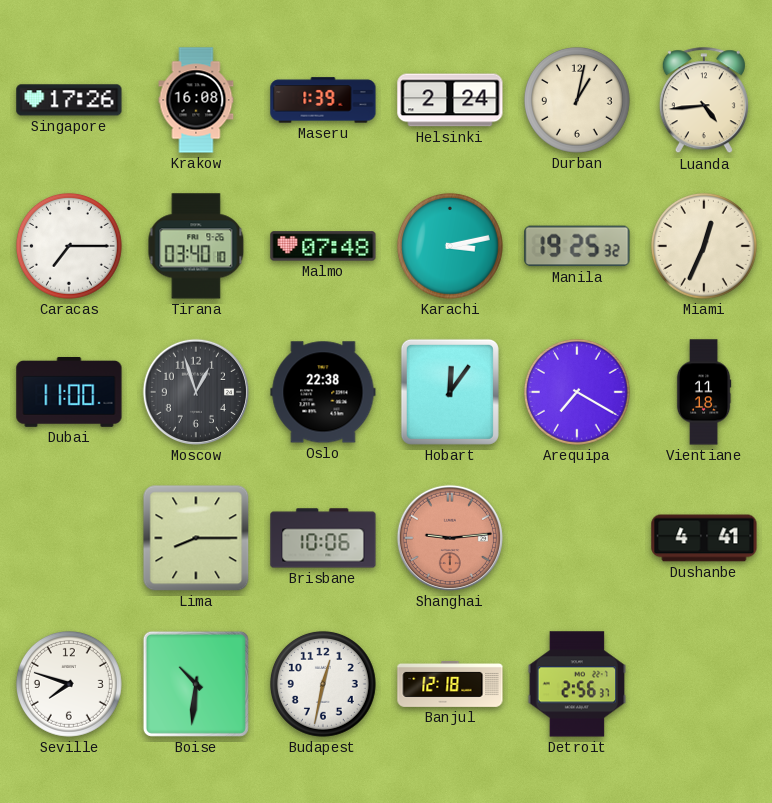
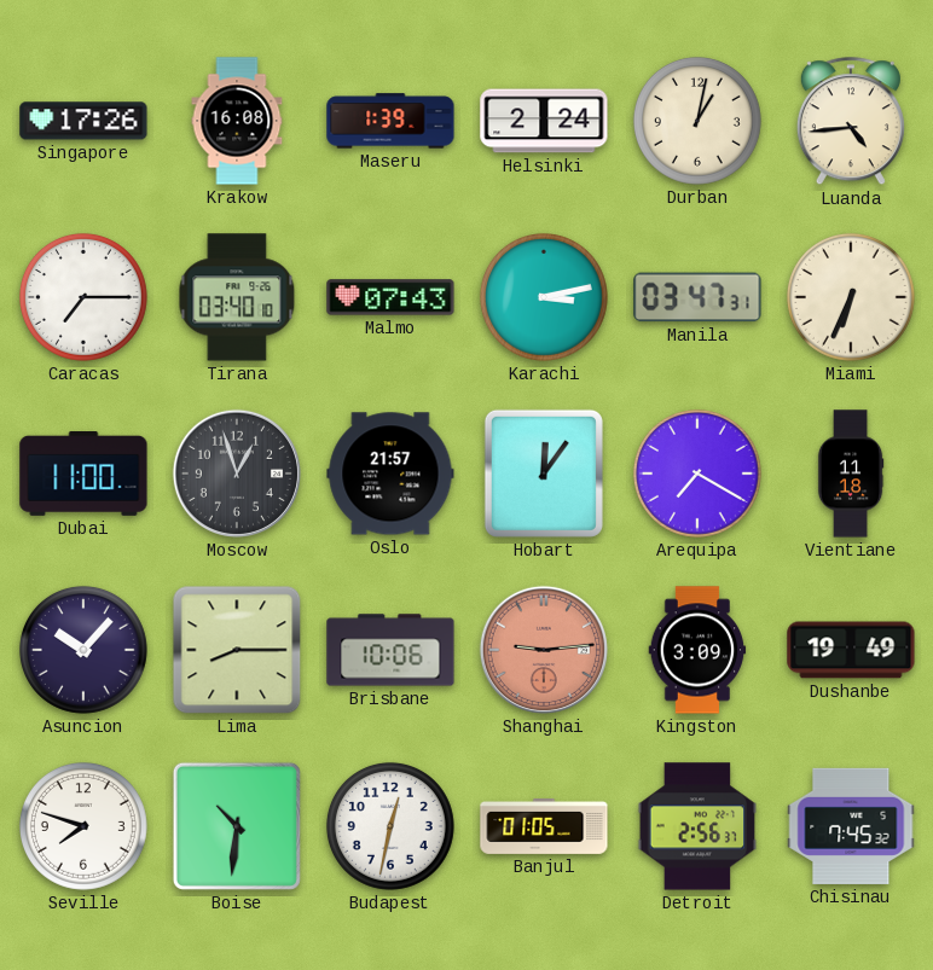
Malmo: 07:48 -> 07:43 (390, 297)
Manila: 19:25 -> 03:47 (697, 297)
Miami: 12:34 -> 6:34 (851, 297)
Oslo: 22:38 -> 21:57 (390, 474)
Asuncion: none -> 10:07 (83, 650)
Kingston: none -> 3:09 (697, 650)
Dushanbe: 4:41 -> 19:49 (851, 650)
Banjul: 12:18 -> 01:05 (544, 826)
Chisinau: none -> 7:45 (851, 826)
